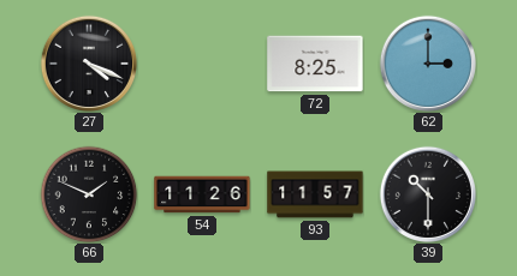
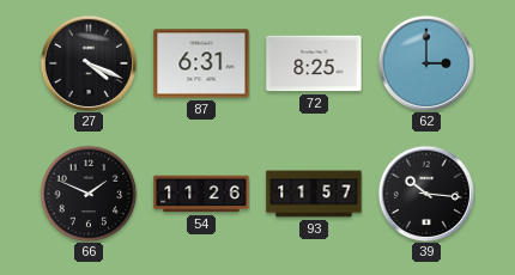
87: none -> 6:31 (201, 63)
39: 10:30 -> 10:16 (425, 192)
